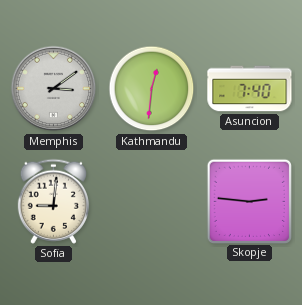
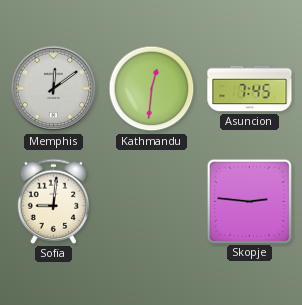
Memphis: 3:09 -> 12:09 (54, 89)
Asuncion: 7:40 -> 7:45 (250, 89)
